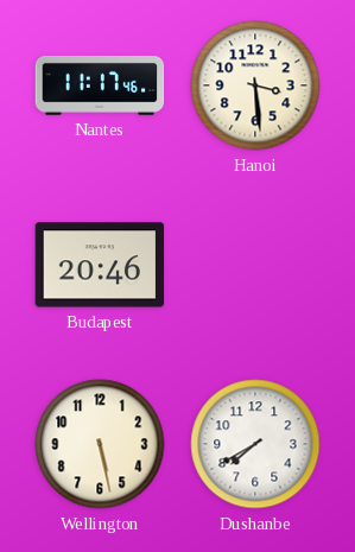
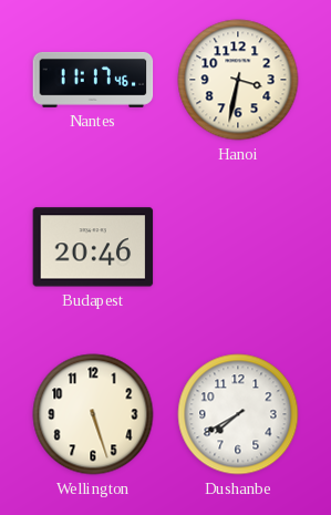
Hanoi: 3:29 -> 3:32 (238, 80)
Wellington: 5:28 -> 5:27 (93, 414)
